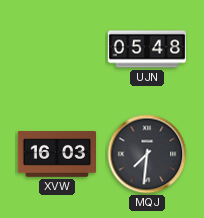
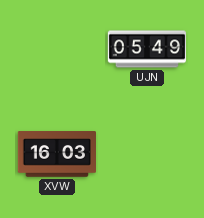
UJN: 05:48 -> 05:49 (146, 49)
MQJ: 7:31 -> none (147, 154)
